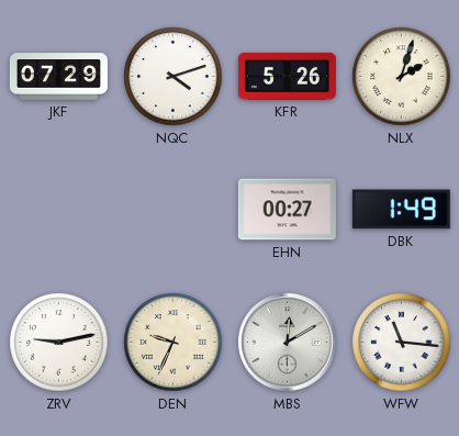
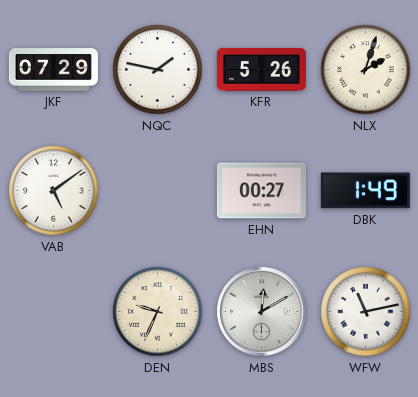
NQC: 4:12 -> 1:47 (158, 70)
VAB: none -> 5:09 (54, 191)
ZRV: 9:13 -> none (59, 343)
WFW: 11:16 -> 11:13 (366, 312)
